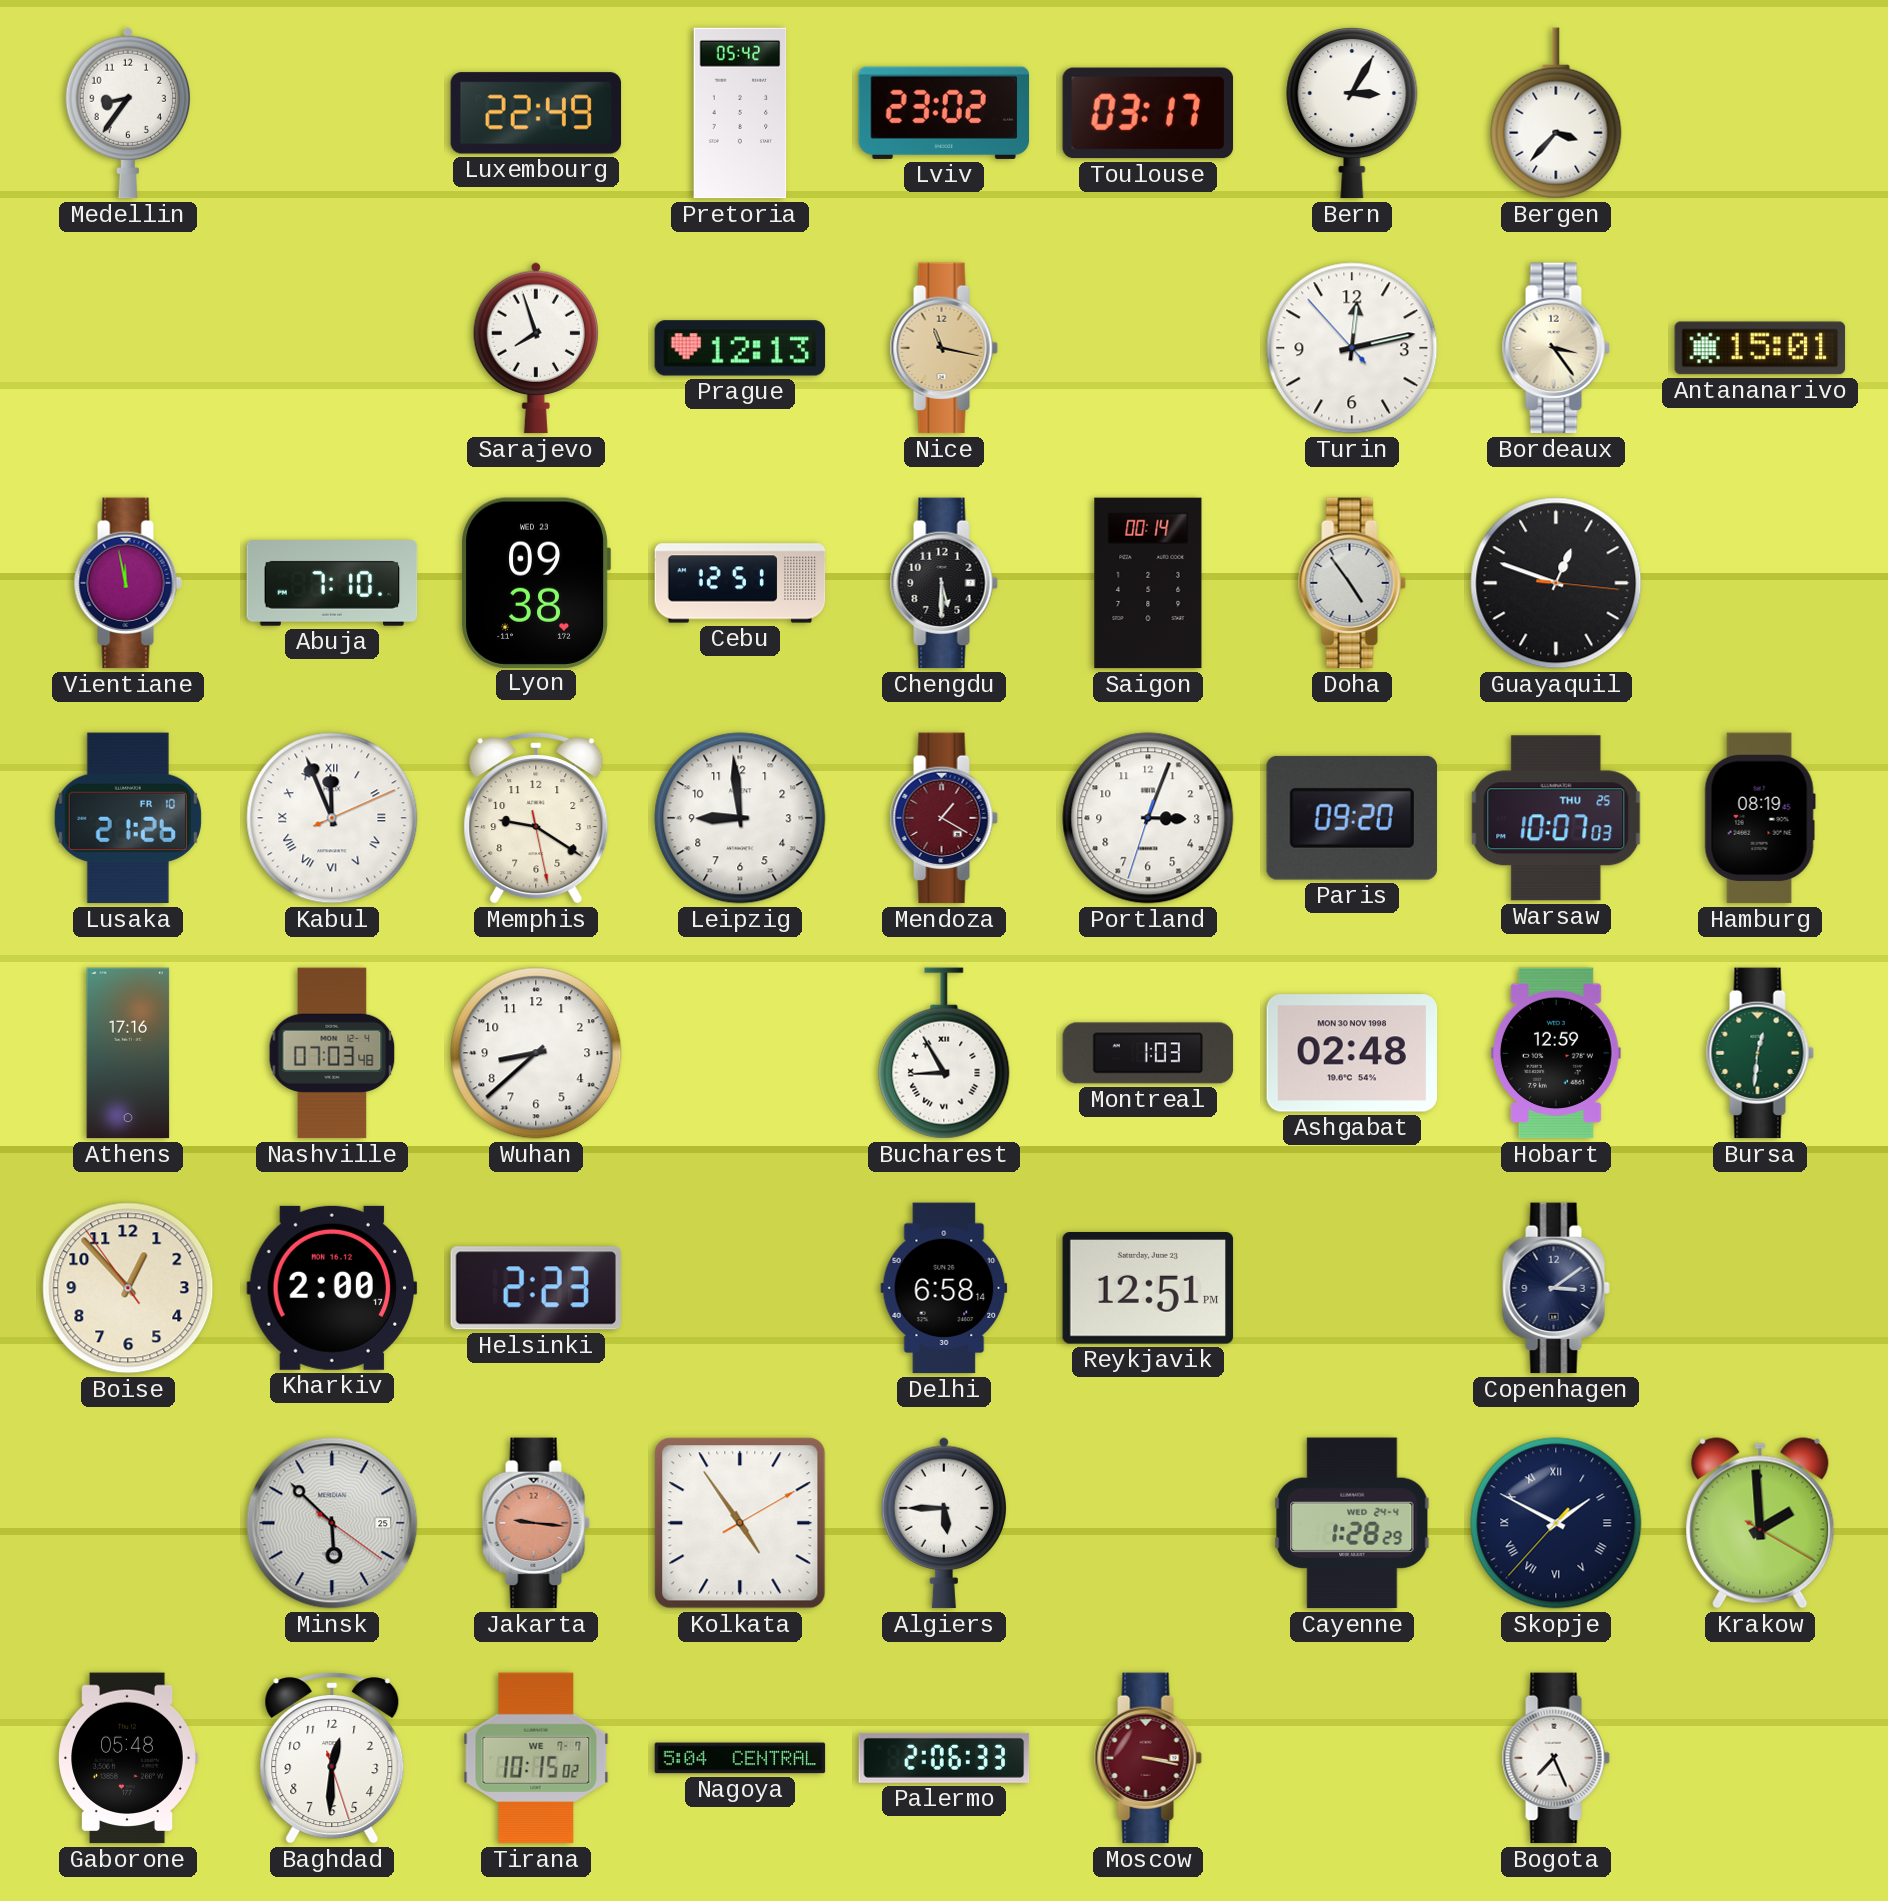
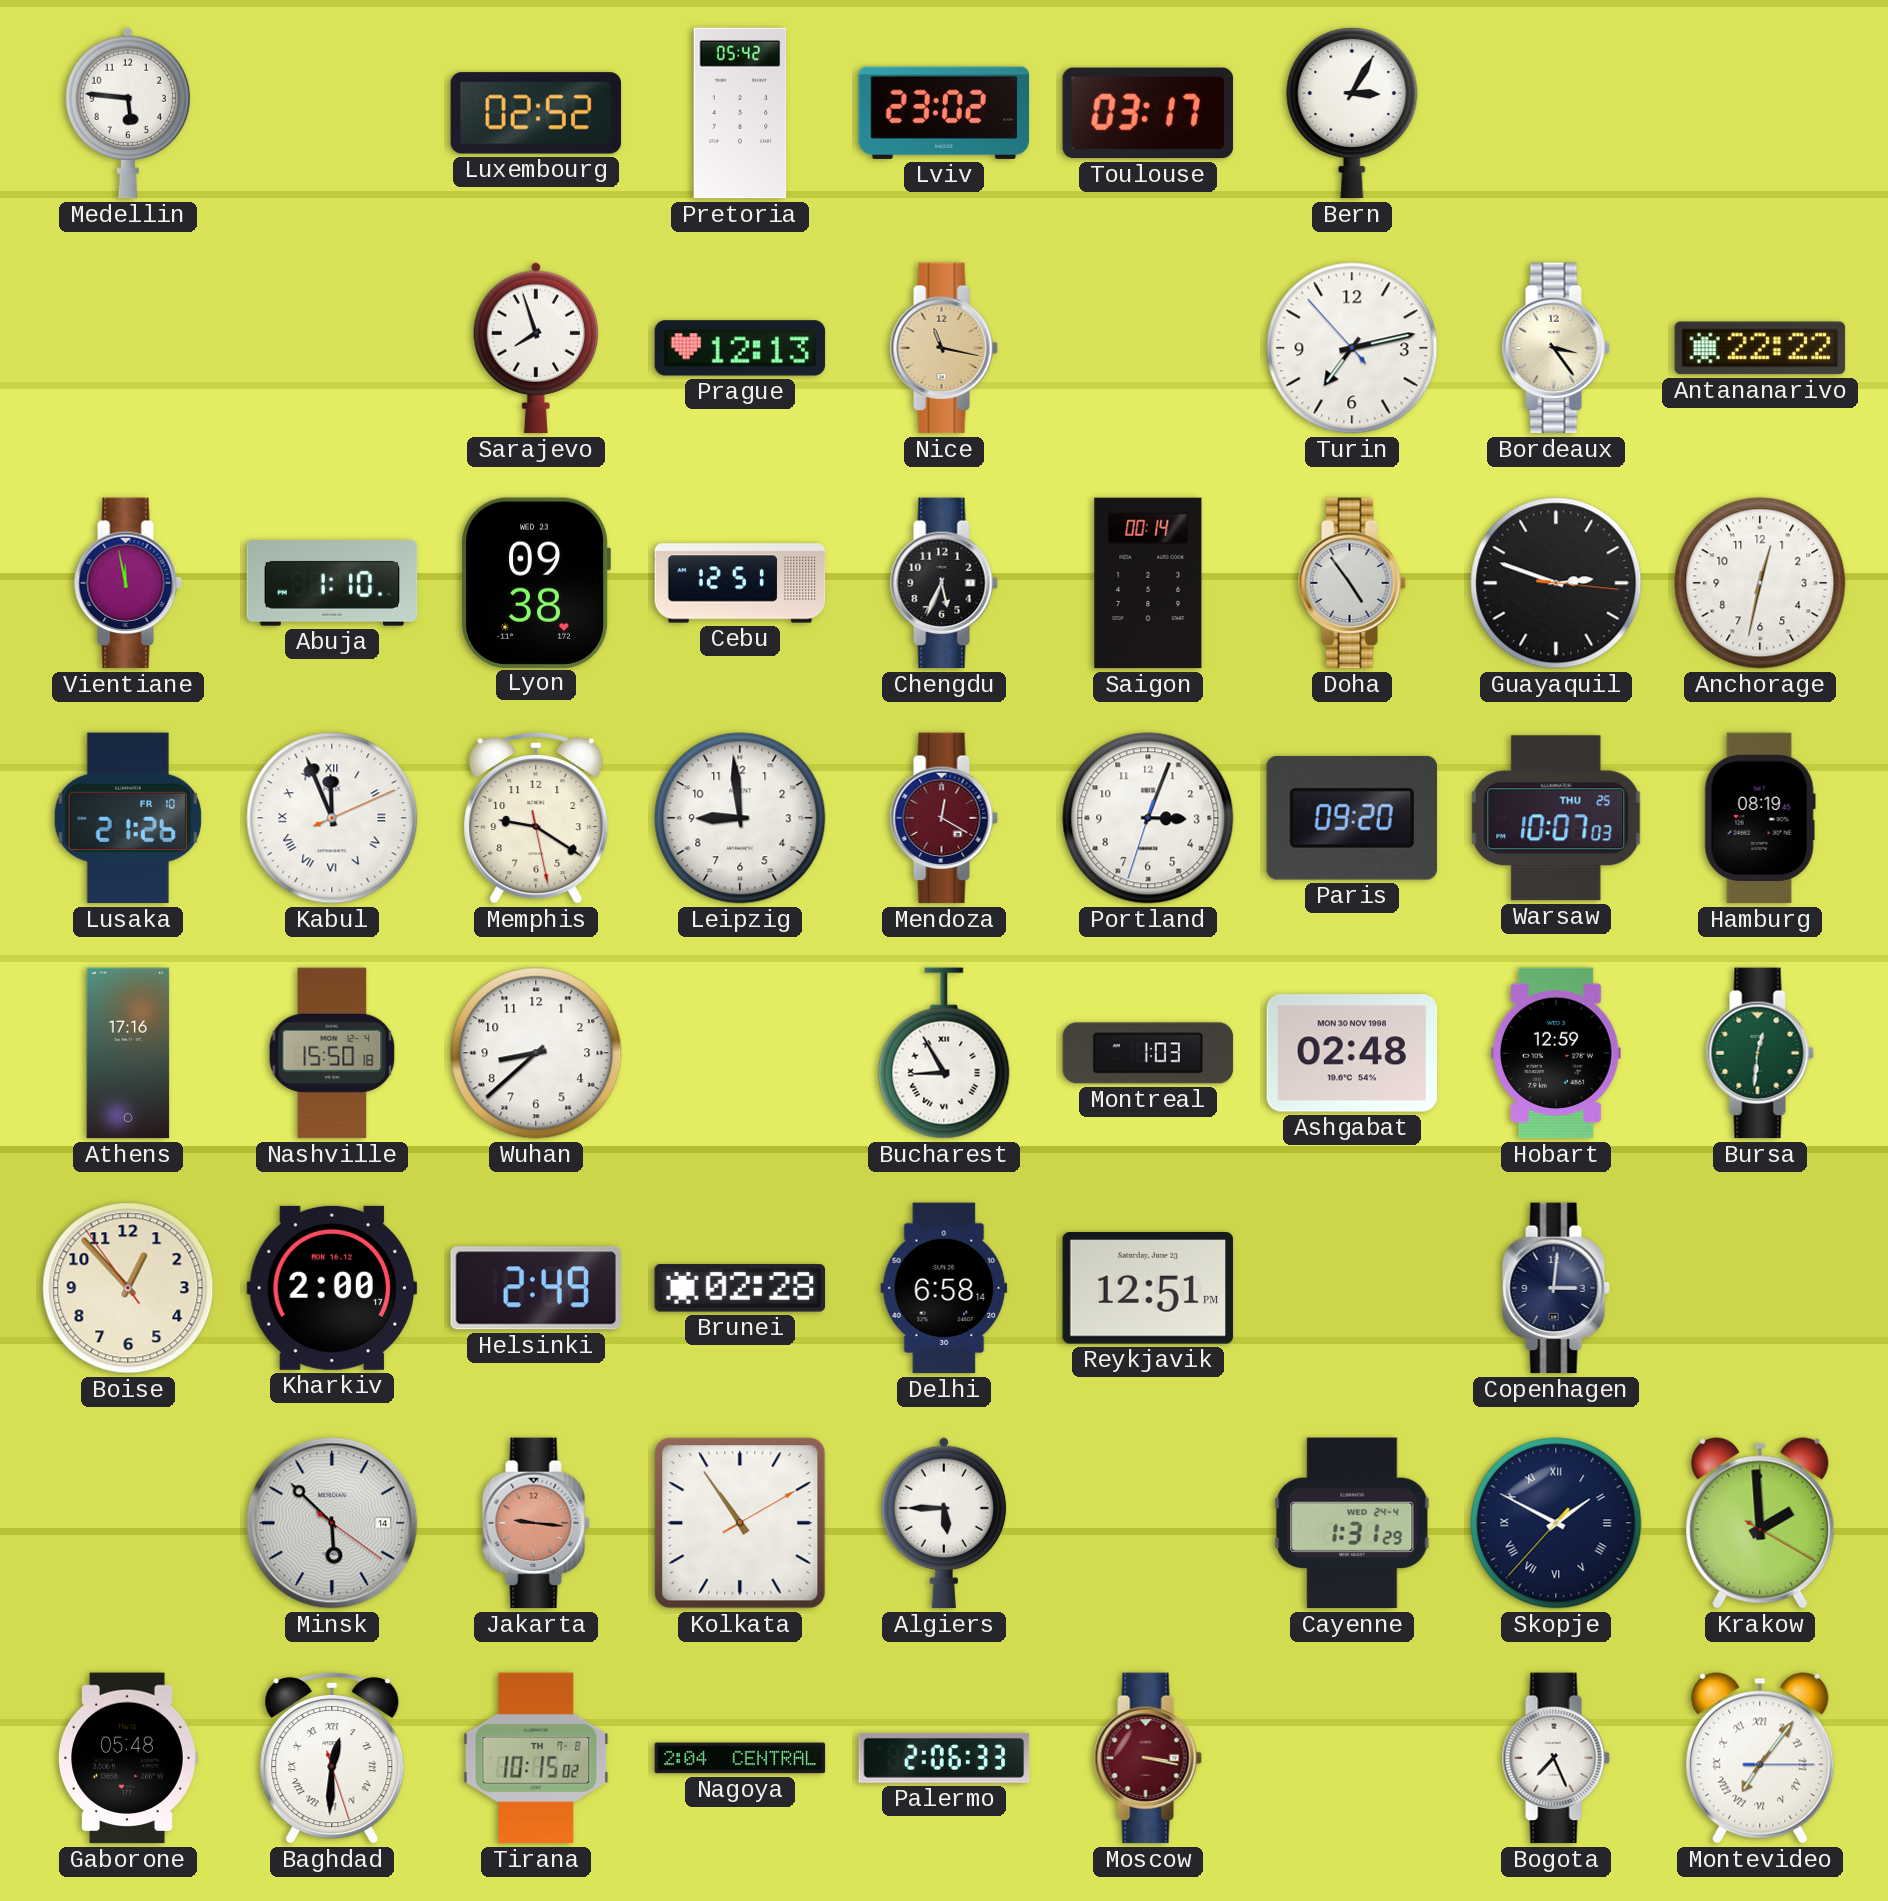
Medellin: 8:36 -> 5:46 (127, 113)
Luxembourg: 22:49 -> 02:52 (536, 113)
Bergen: 3:37 -> none (1556, 113)
Turin: 12:12 -> 7:12 (1352, 348)
Antananarivo: 15:01 -> 22:22 (1760, 348)
Abuja: 7:10 -> 1:10 (332, 584)
Chengdu: 5:30 -> 5:34 (944, 583)
Guayaquil: 12:48 -> 2:48 (1556, 583)
Anchorage: none -> 12:32 (1760, 583)
Mendoza: 1:20 -> 12:20 (944, 818)
Nashville: 07:03 -> 15:50 (332, 1053)
Helsinki: 2:23 -> 2:49 (535, 1288)
Brunei: none -> 02:28 (740, 1288)
Copenhagen: 3:09 -> 3:01 (1556, 1288)
Minsk date: 25 -> 14 (332, 1523)
Kolkata: 4:54 -> 10:54 (740, 1523)
Cayenne: 1:28 -> 1:31 (1352, 1523)
Baghdad numerals: Arabic -> Roman (332, 1759)
Tirana date: WE 7-7 -> TH 7-8 (536, 1758)
Nagoya: 5:04 -> 2:04 (740, 1758)
Montevideo: none -> 7:06 (1760, 1758)
